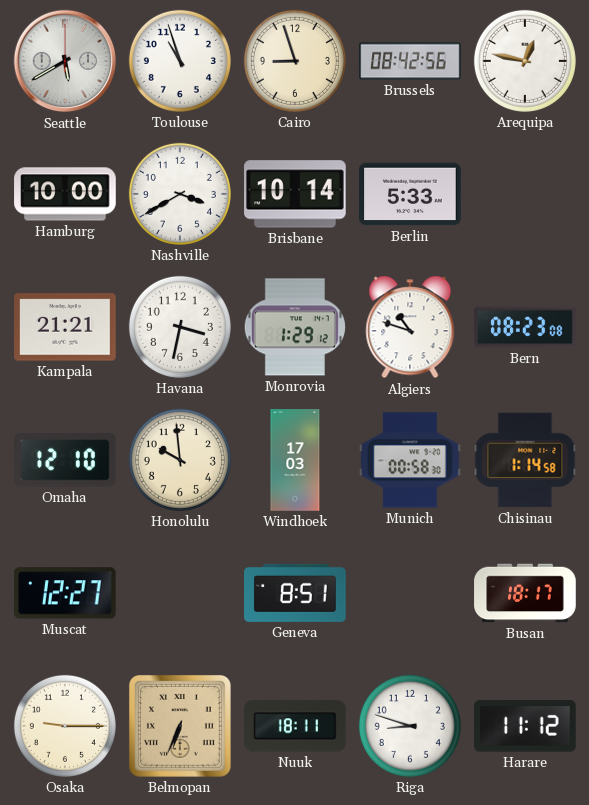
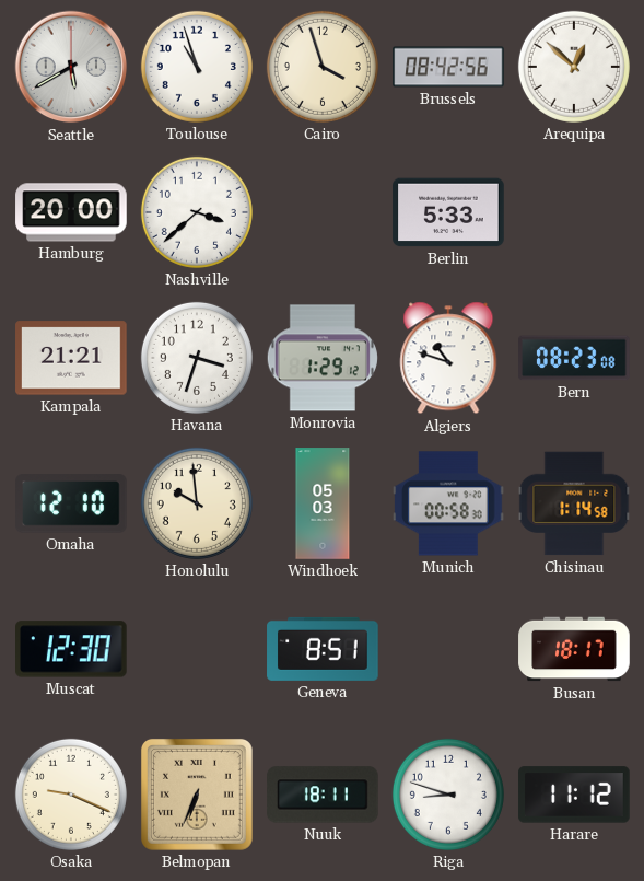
Cairo: 8:57 -> 3:57 (323, 67)
Arequipa: 12:47 -> 12:52 (574, 67)
Hamburg: 10:00 -> 20:00 (71, 212)
Nashville: 3:40 -> 3:38 (197, 212)
Brisbane: 10:14 -> none (295, 194)
Havana: 3:32 -> 3:33 (197, 358)
Windhoek: 17:03 -> 05:03 (323, 503)
Muscat: 12:27 -> 12:30 (72, 649)
Osaka: 9:15 -> 9:19 (71, 795)
